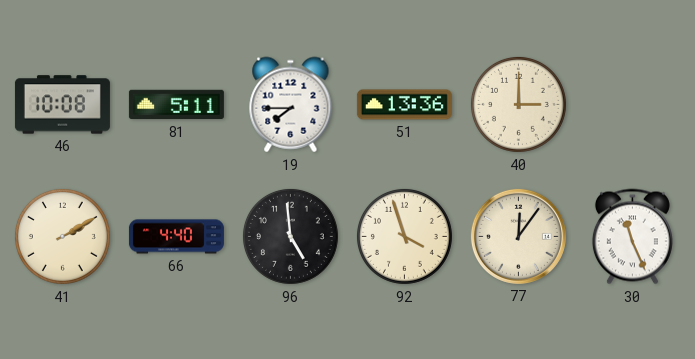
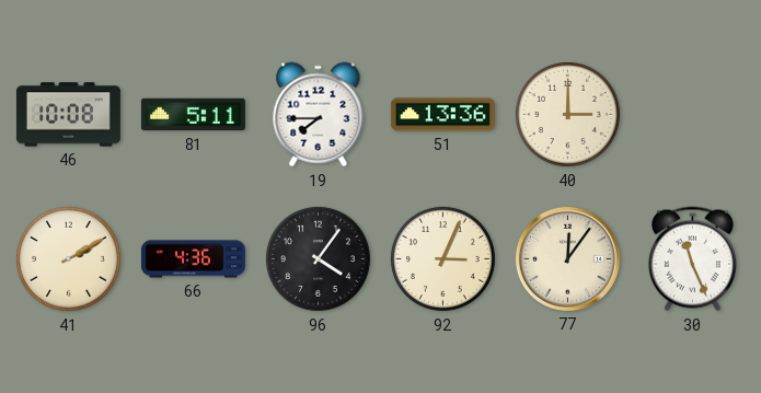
66: 4:40 -> 4:36 (193, 259)
96: 4:59 -> 4:06 (318, 258)
92: 3:57 -> 3:04 (442, 258)
